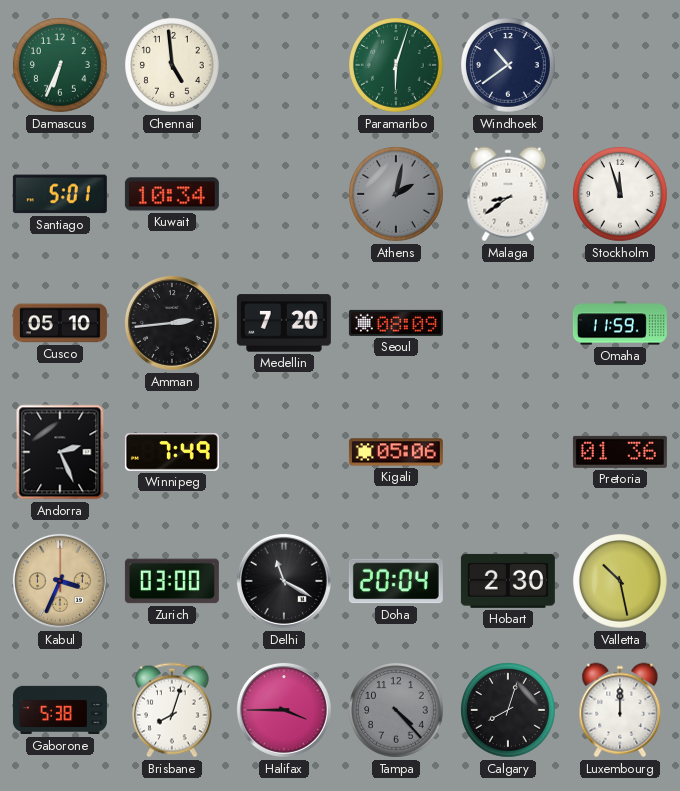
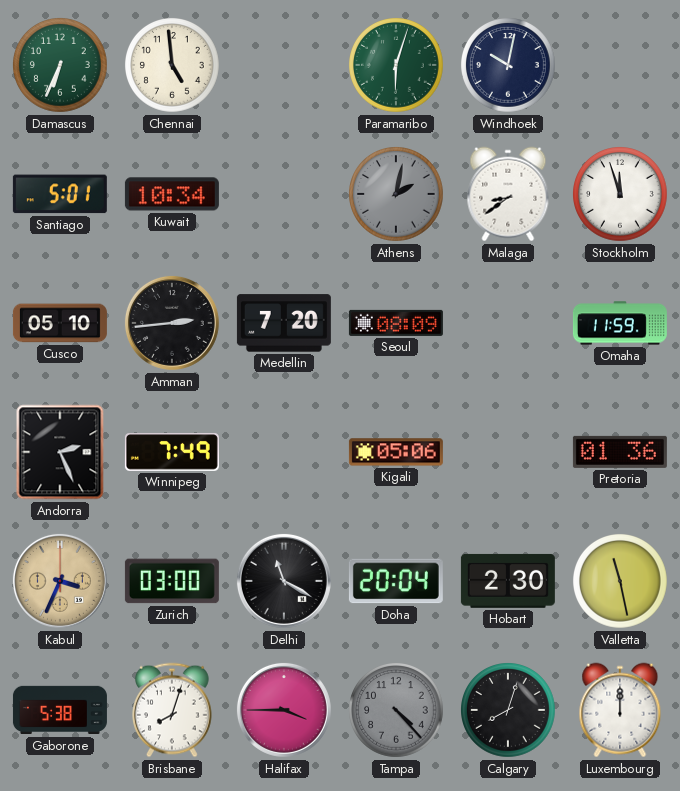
Windhoek: 10:39 -> 10:02 (509, 66)
Valletta: 10:28 -> 11:28 (621, 582)
